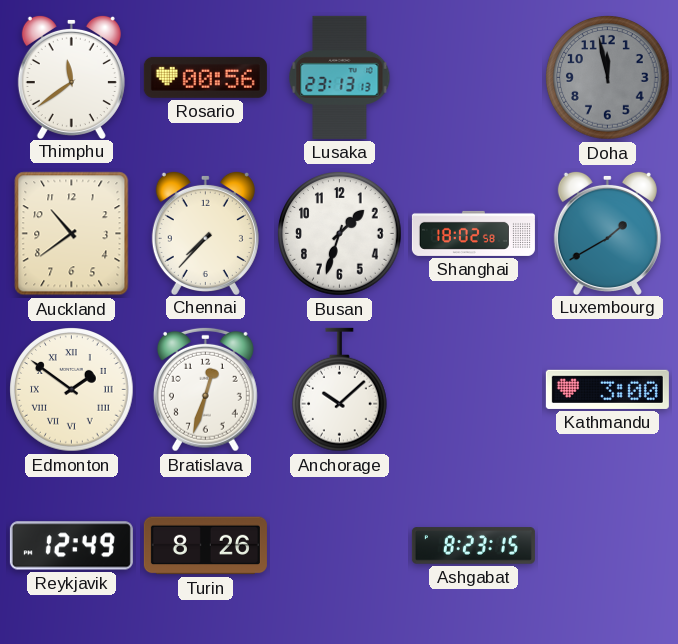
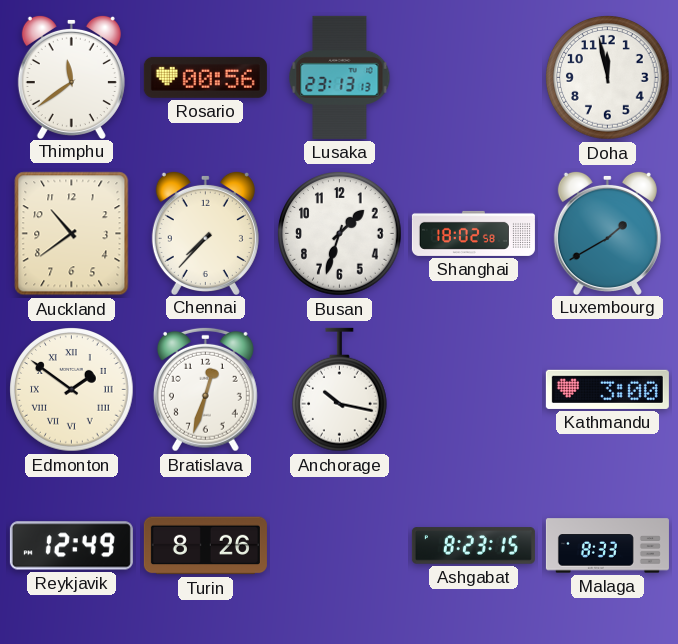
Doha dial: grey -> white (608, 78)
Anchorage: 10:08 -> 10:17 (340, 390)
Malaga: none -> 8:33 (607, 546)
